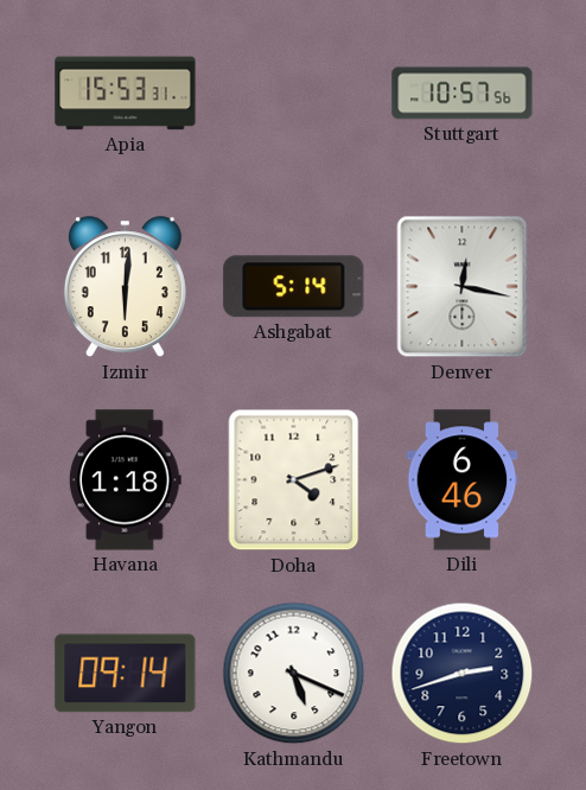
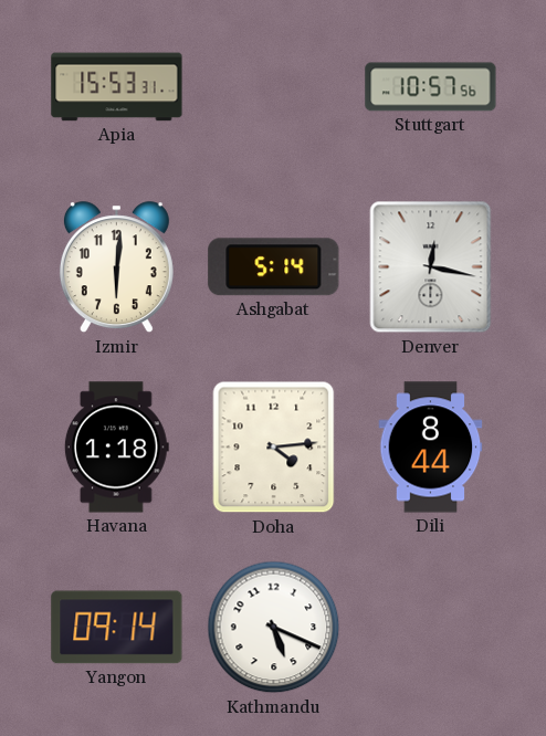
Doha: 4:12 -> 4:14 (274, 448)
Dili: 6:46 -> 8:44 (431, 448)
Freetown: 2:42 -> none (463, 674)
